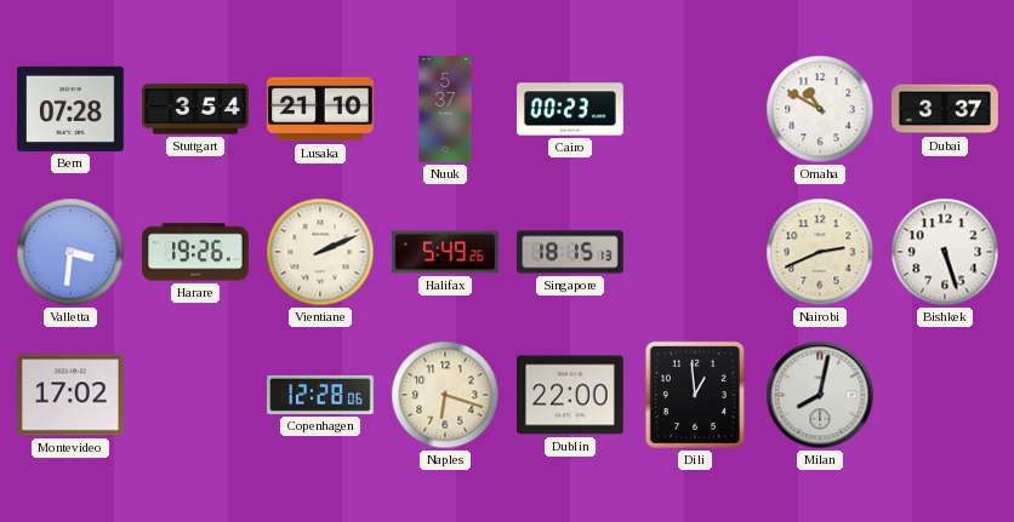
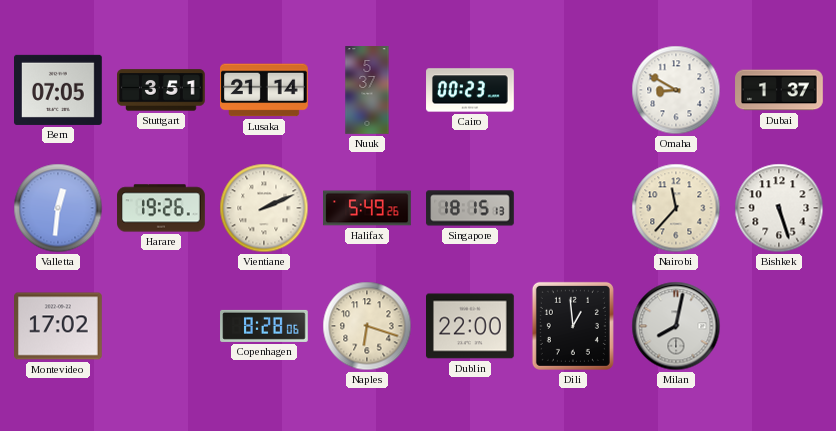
Bern: 07:28 -> 07:05 (59, 90)
Stuttgart: 3:54 -> 3:51 (161, 90)
Lusaka: 21:10 -> 21:14 (265, 90)
Omaha: 10:50 -> 8:50 (676, 90)
Dubai: 3:37 -> 1:37 (779, 90)
Valletta: 3:31 -> 12:31 (58, 208)
Nairobi: 2:41 -> 11:37 (676, 208)
Copenhagen: 12:28 -> 8:28 (264, 326)
